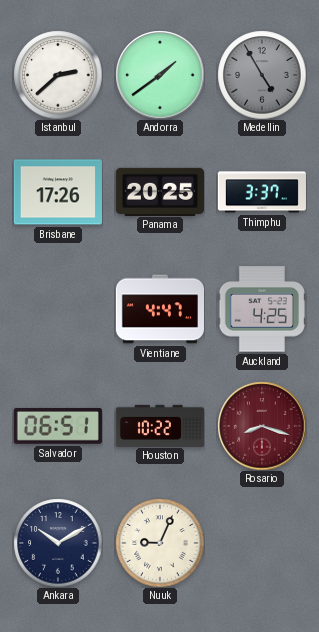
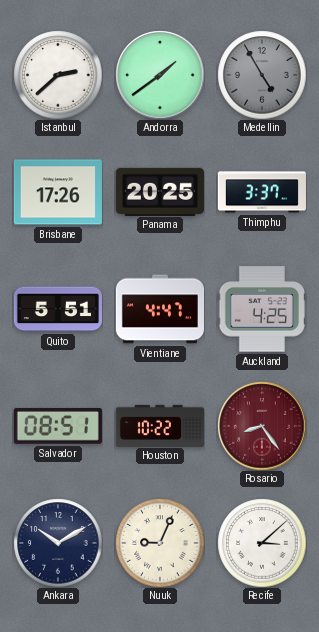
Quito: none -> 5:51 (57, 309)
Salvador: 06:51 -> 08:51 (58, 426)
Rosario: 8:18 -> 8:24 (262, 426)
Recife: none -> 3:08 (262, 543)
